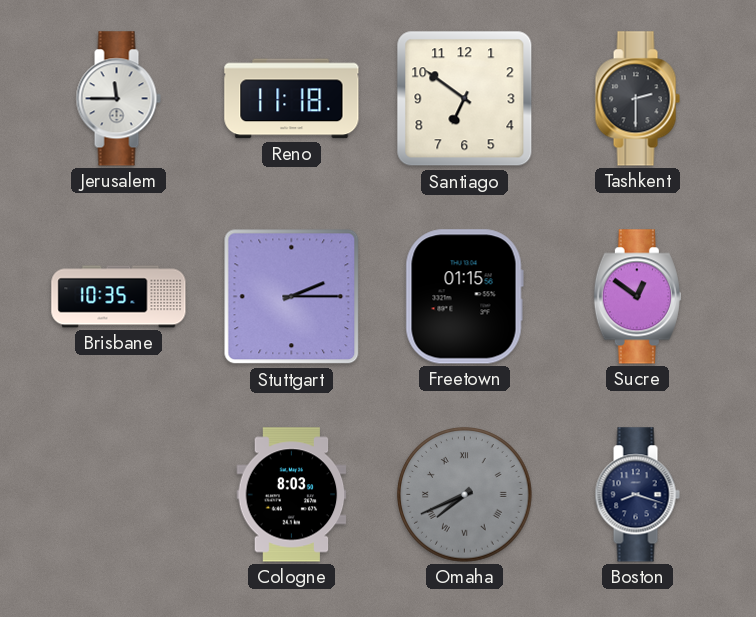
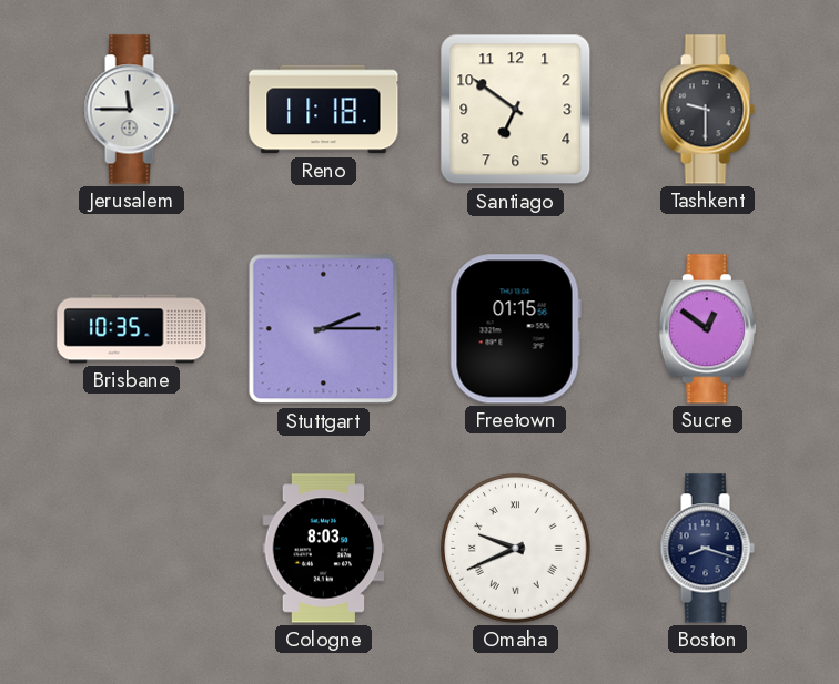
Tashkent: 2:30 -> 9:30 (707, 110)
Omaha: 7:41 -> 9:41 (516, 549)
Omaha dial: grey -> white (516, 549)
